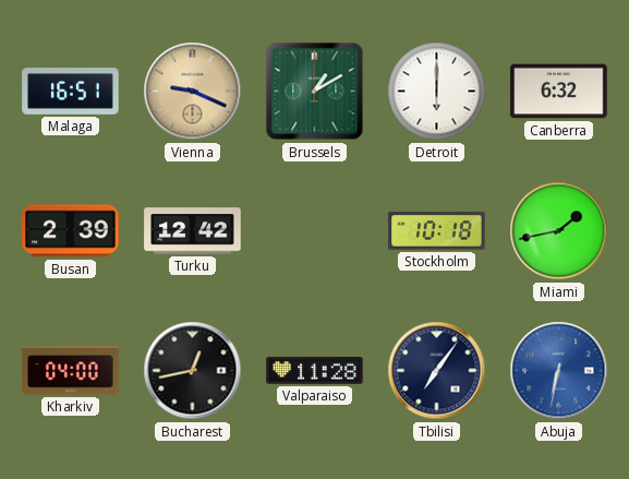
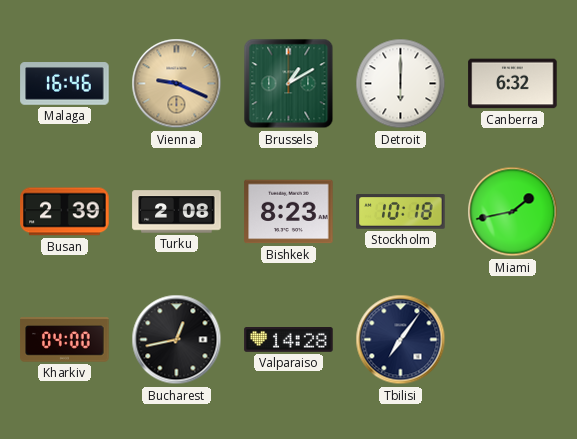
Malaga: 16:51 -> 16:46 (65, 84)
Turku: 12:42 -> 2:08 (177, 212)
Bishkek: none -> 8:23 (289, 212)
Valparaiso: 11:28 -> 14:28 (289, 340)
Abuja: 6:32 -> none (559, 371)
